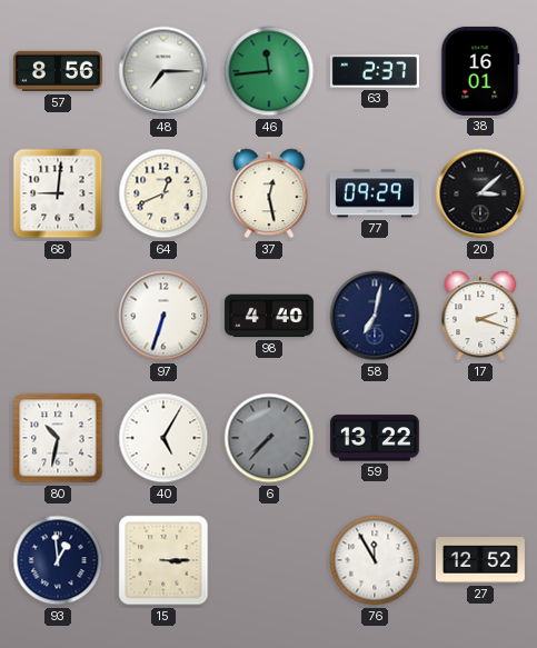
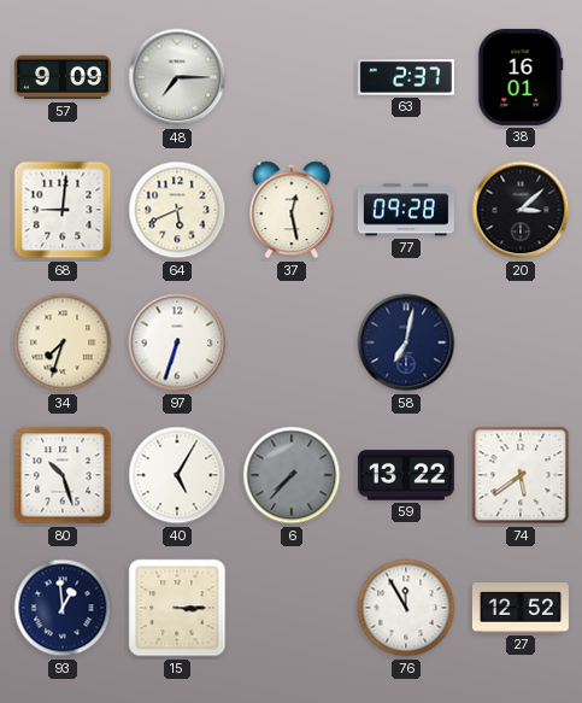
57: 8:56 -> 9:09 (63, 77)
46: 11:44 -> none (269, 71)
64: 12:41 -> 5:41 (177, 210)
77: 09:29 -> 09:28 (406, 210)
34: none -> 7:33 (63, 342)
98: 4:40 -> none (269, 316)
17: 2:18 -> none (480, 316)
80: 10:32 -> 10:27 (63, 475)
74: none -> 5:39 (521, 475)
